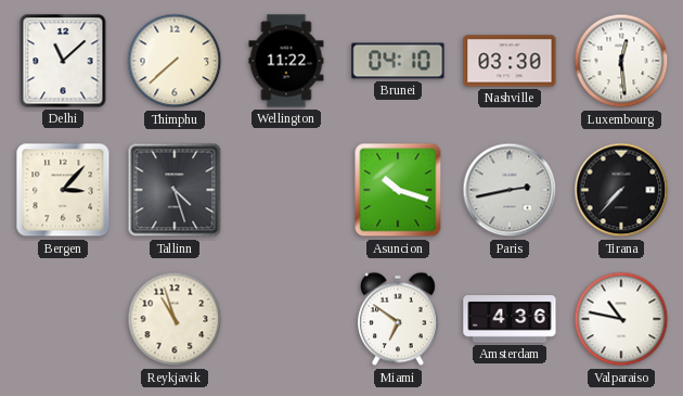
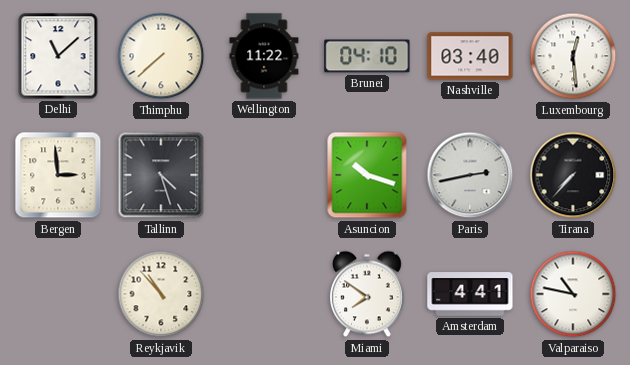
Nashville: 03:30 -> 03:40 (470, 56)
Bergen: 3:07 -> 2:59 (58, 175)
Reykjavik: 10:57 -> 10:53 (161, 294)
Miami: 6:51 -> 7:51 (368, 294)
Amsterdam: 4:36 -> 4:41 (470, 294)
